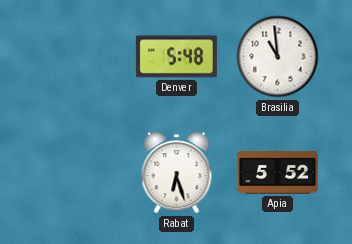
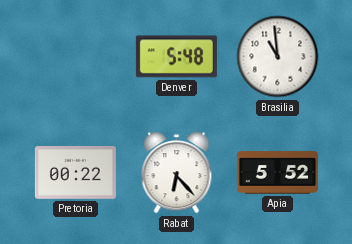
Pretoria: none -> 00:22 (75, 173)
Rabat: 6:27 -> 6:23 (177, 173)
